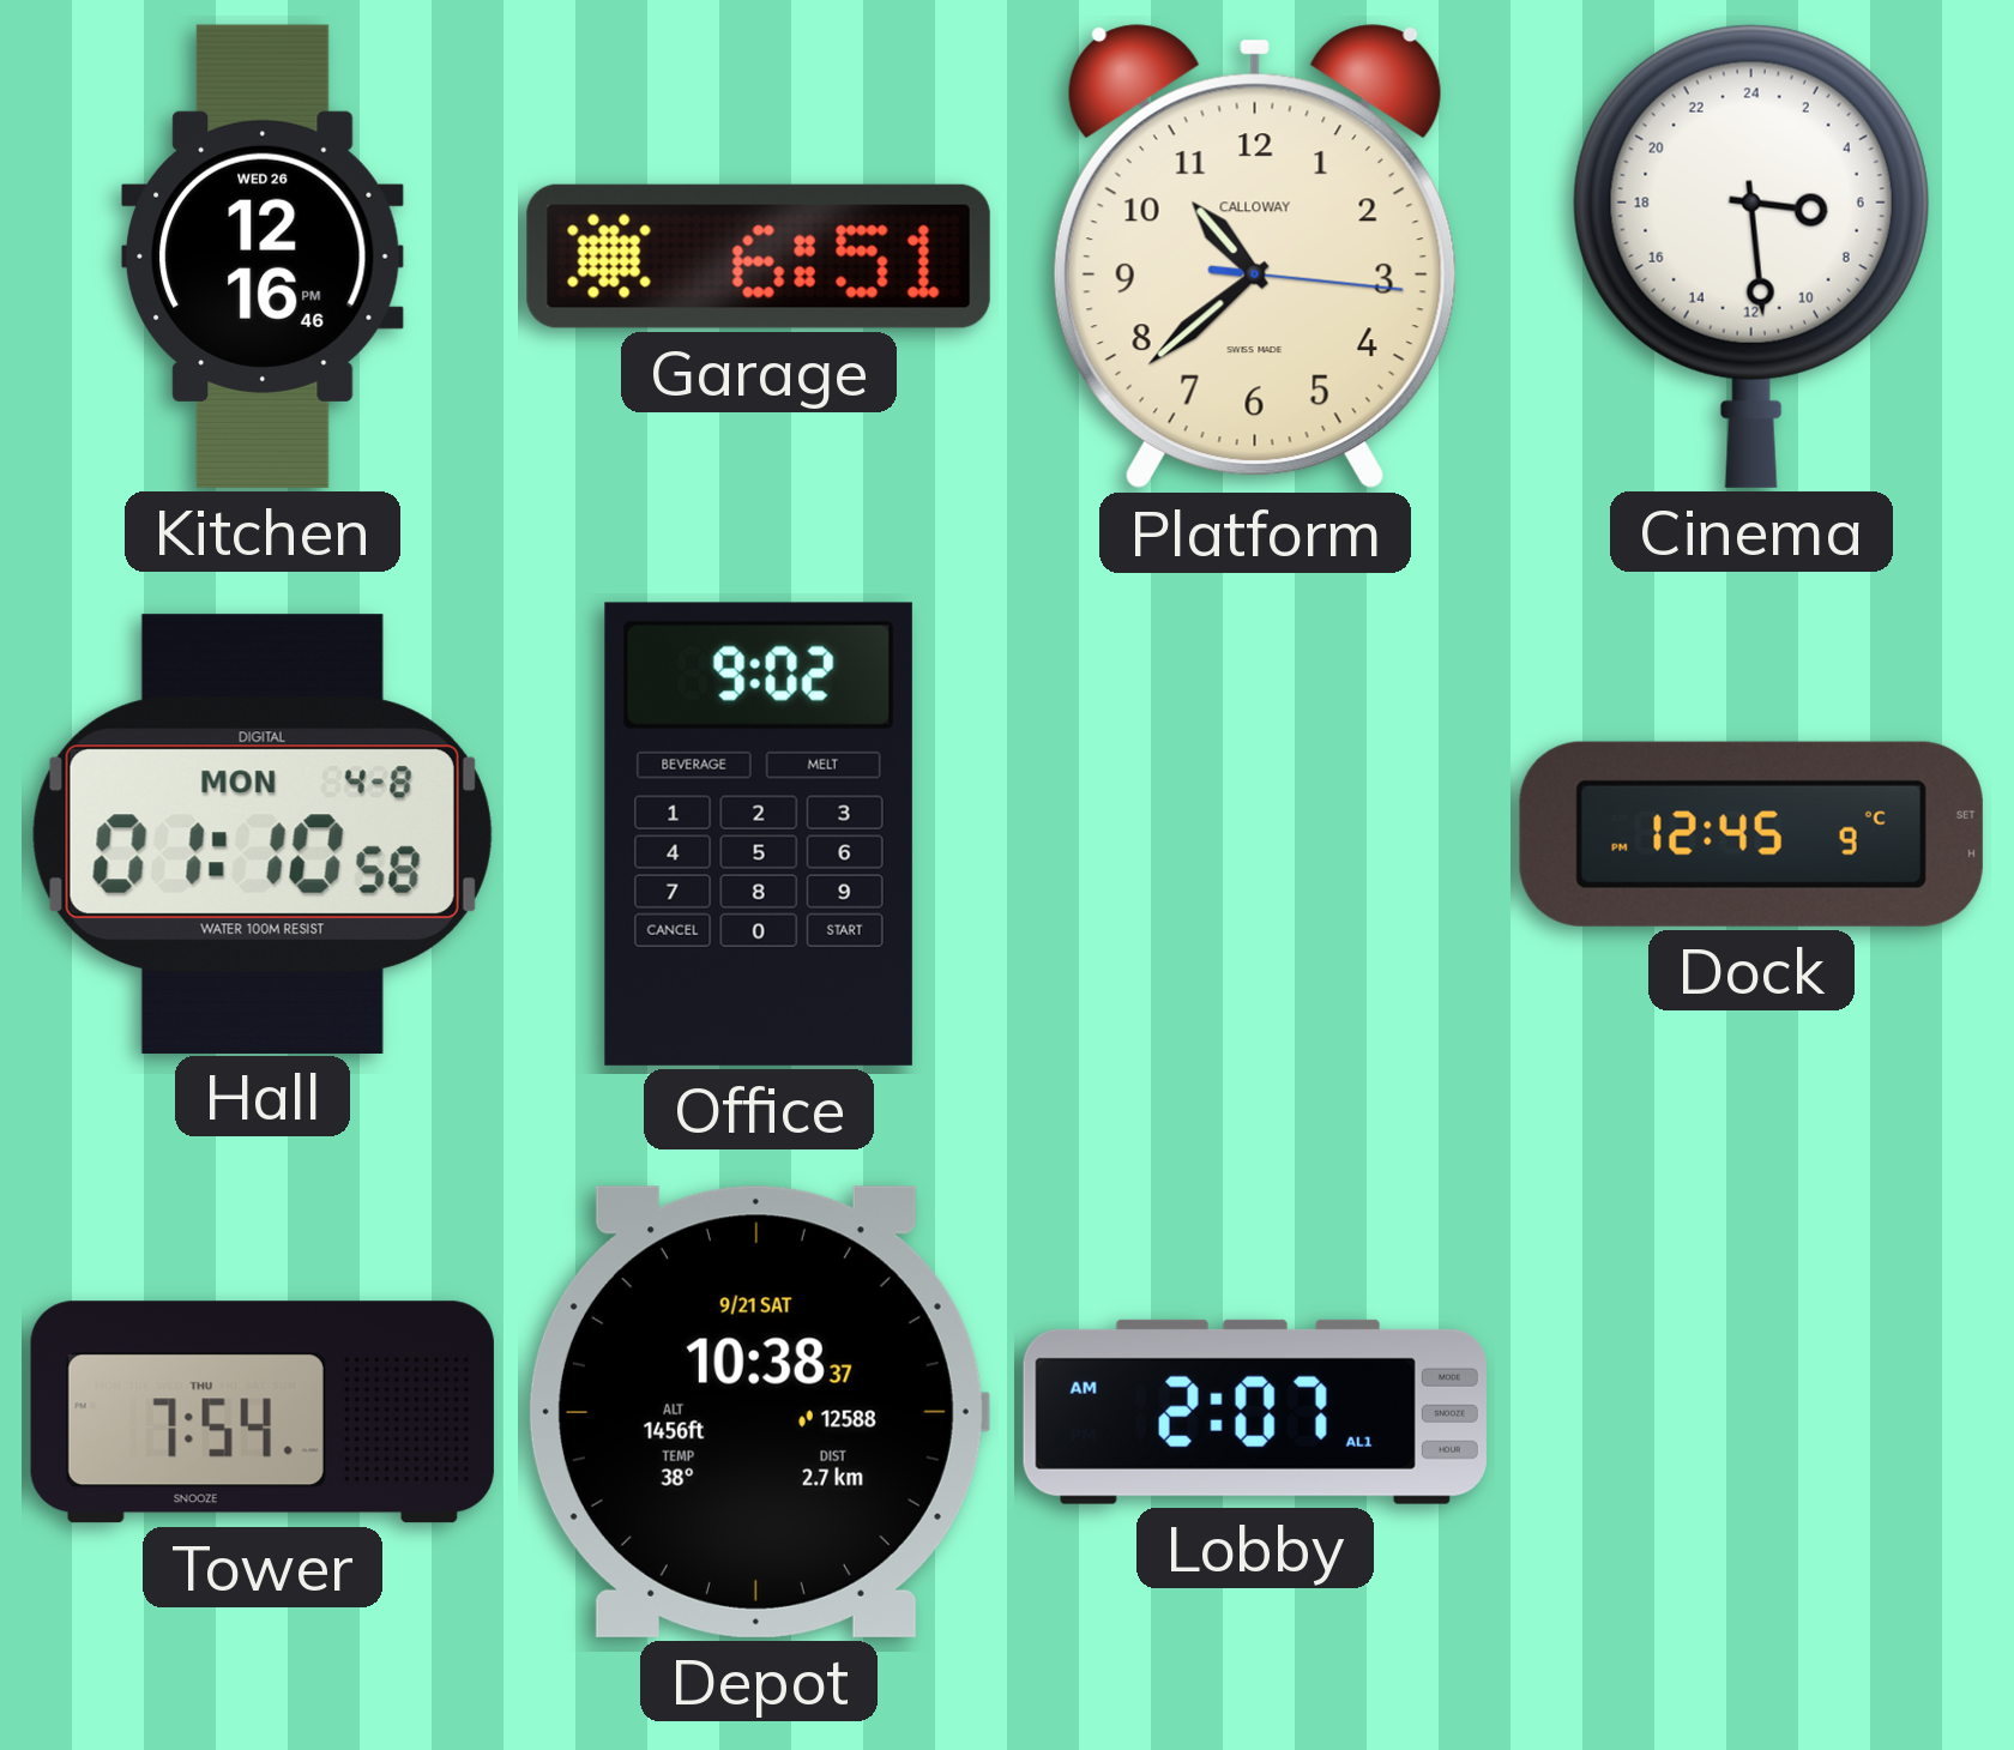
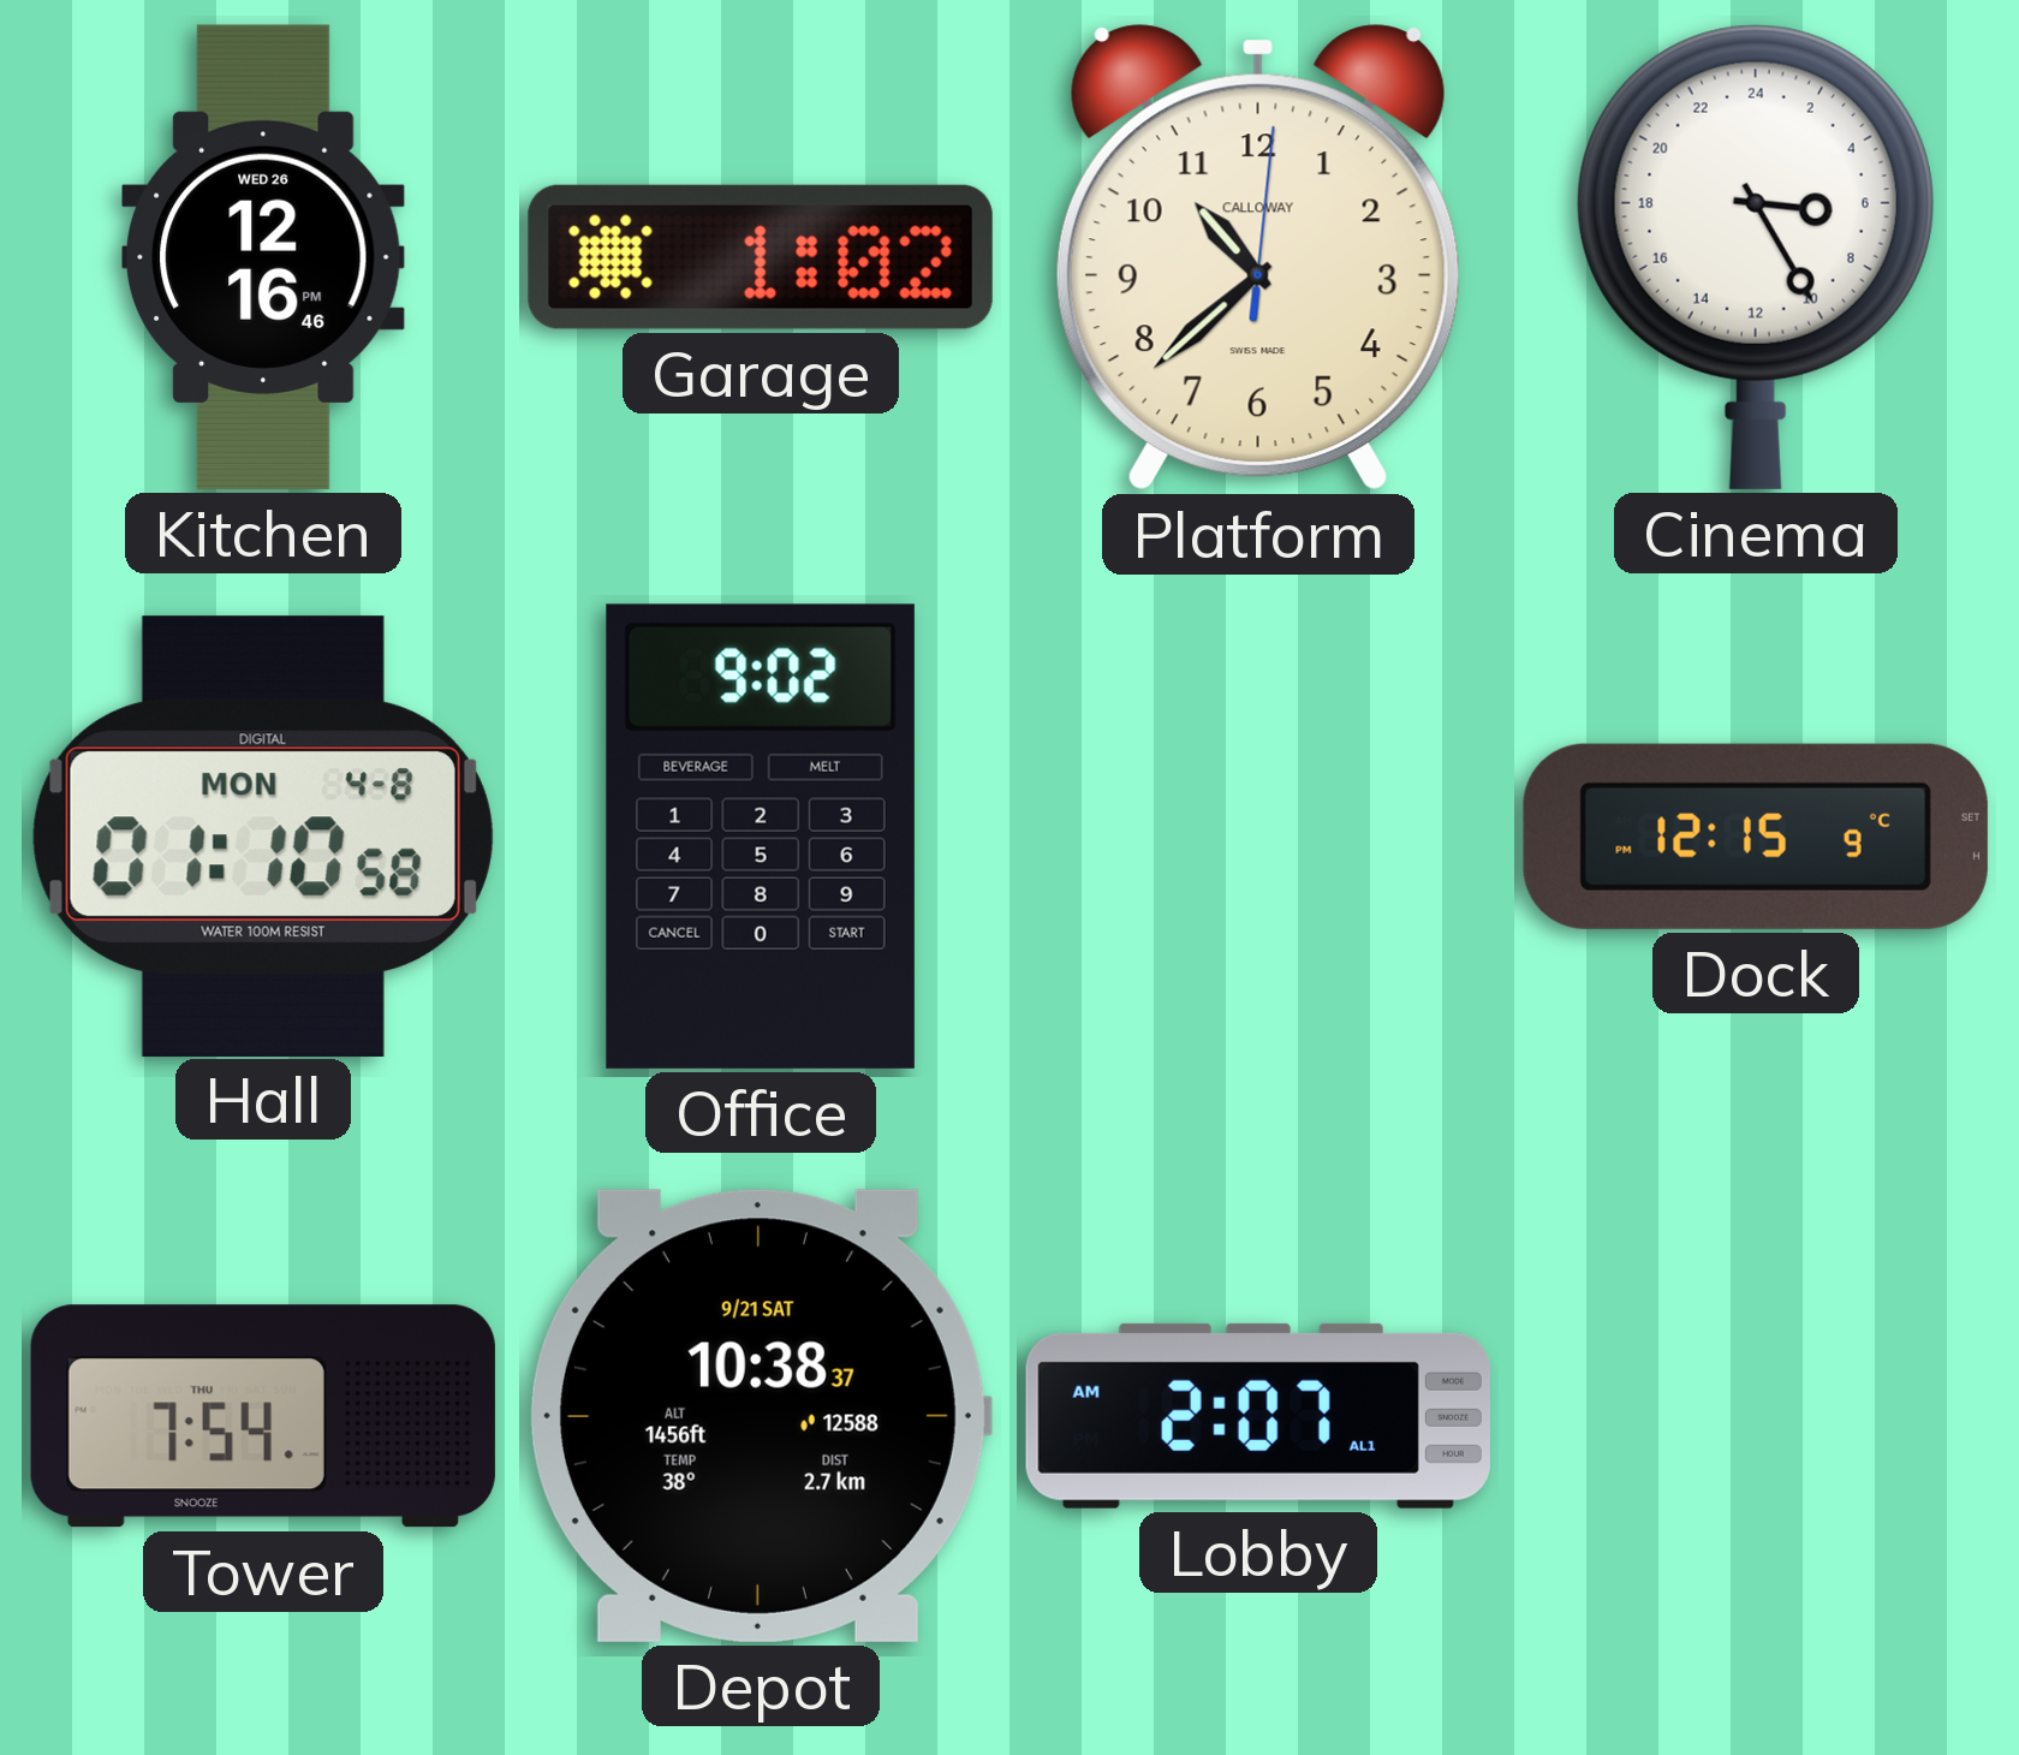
Garage: 6:51 -> 1:02 (761, 257)
Platform: 10:38:16 -> 10:38:01 (1258, 257)
Cinema: 6:29 -> 6:25 (1756, 257)
Dock: 12:45 -> 12:15 (1756, 837)
